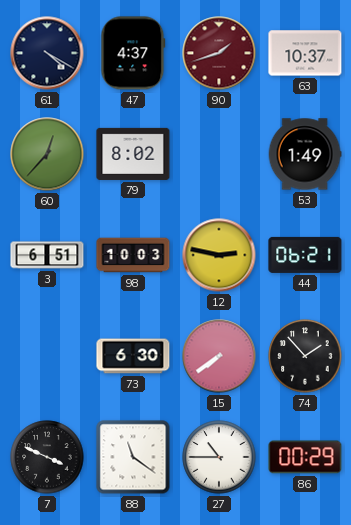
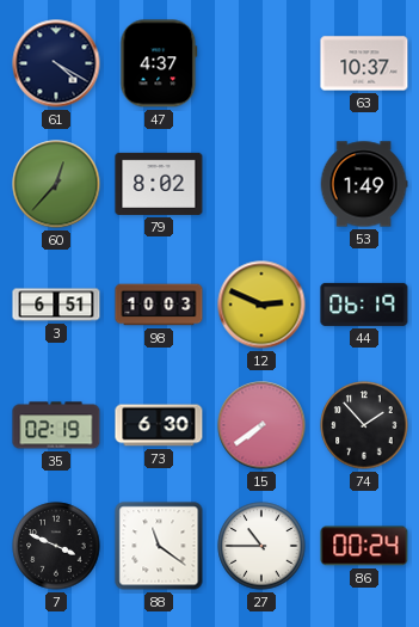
90: 1:42 -> none (219, 53)
12: 2:47 -> 2:49 (261, 305)
44: 06:21 -> 06:19 (364, 305)
35: none -> 02:19 (56, 425)
86: 00:29 -> 00:24 (364, 546)
